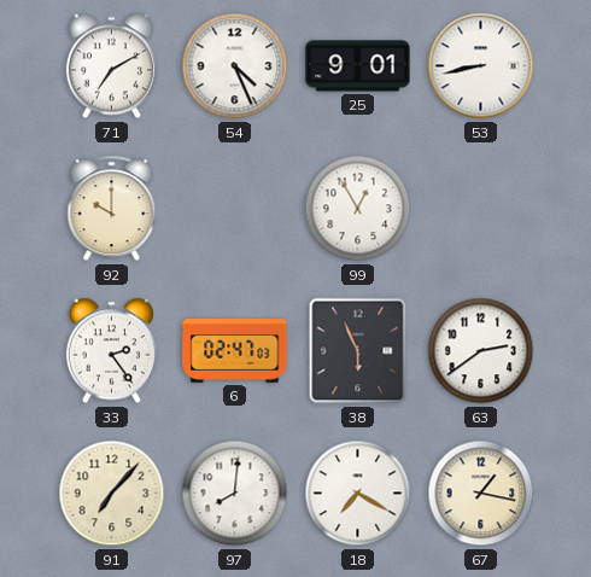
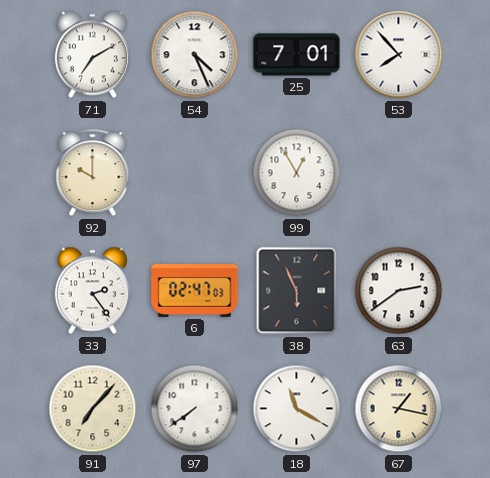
25: 9:01 -> 7:01 (297, 55)
53: 8:43 -> 7:53 (399, 55)
97: 8:01 -> 7:39 (195, 409)
18: 7:20 -> 11:20 (297, 409)
